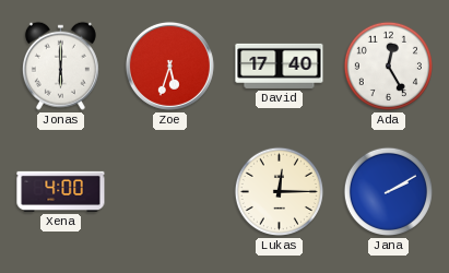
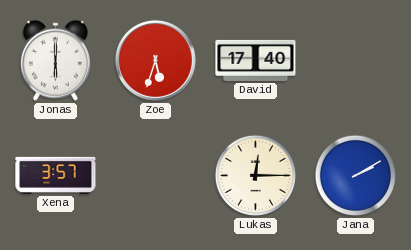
Ada: 12:25 -> none (388, 66)
Xena: 4:00 -> 3:57 (56, 175)
